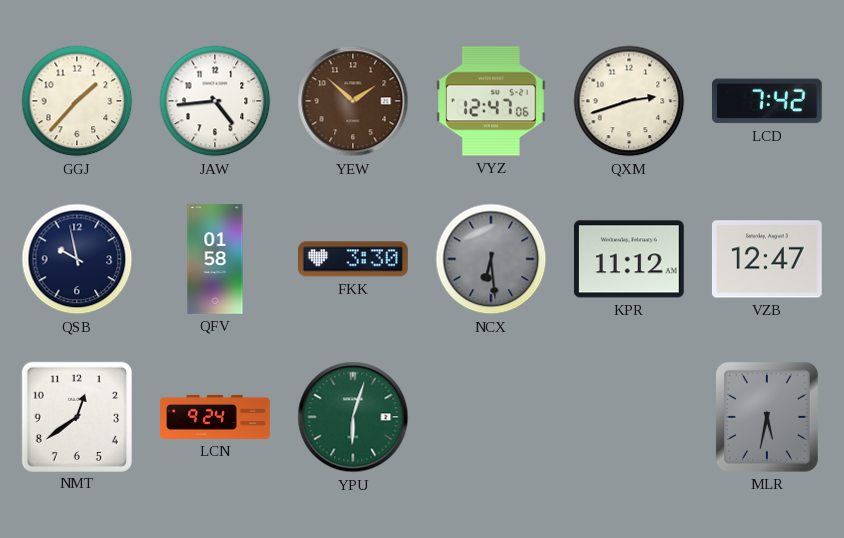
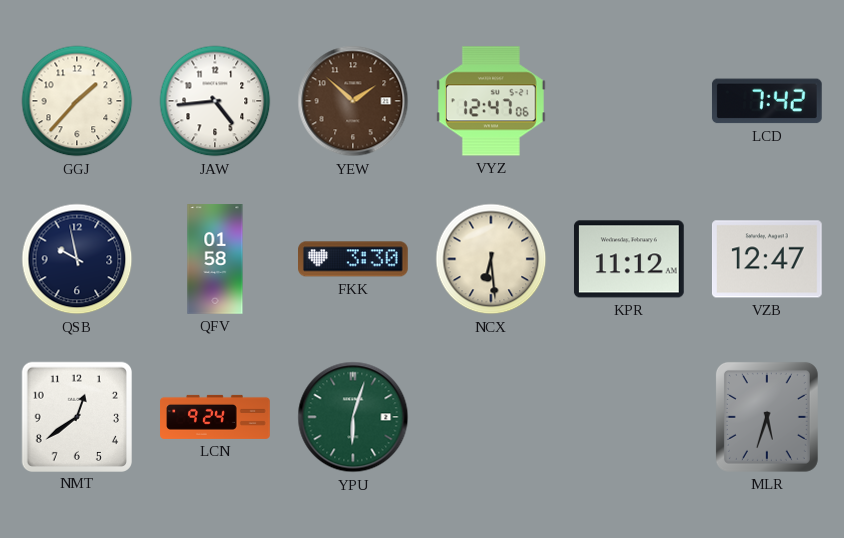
QXM: 2:42 -> none (629, 101)
NCX dial: grey -> cream (491, 259)
MLR: 5:32 -> 5:33 (767, 417)
